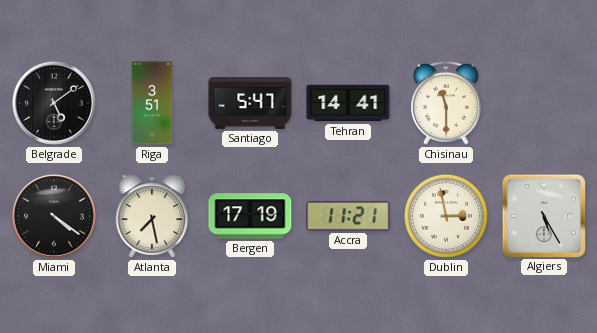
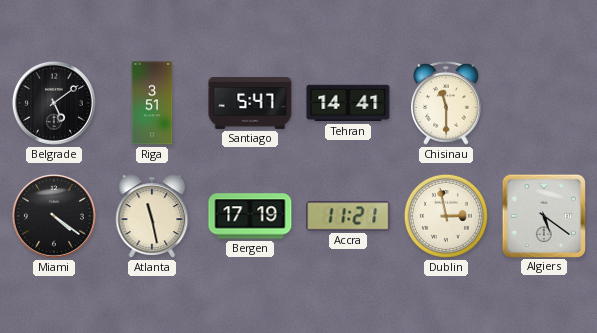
Atlanta: 7:28 -> 11:28 (152, 216)
Algiers: 5:25 -> 5:21 (543, 215)
